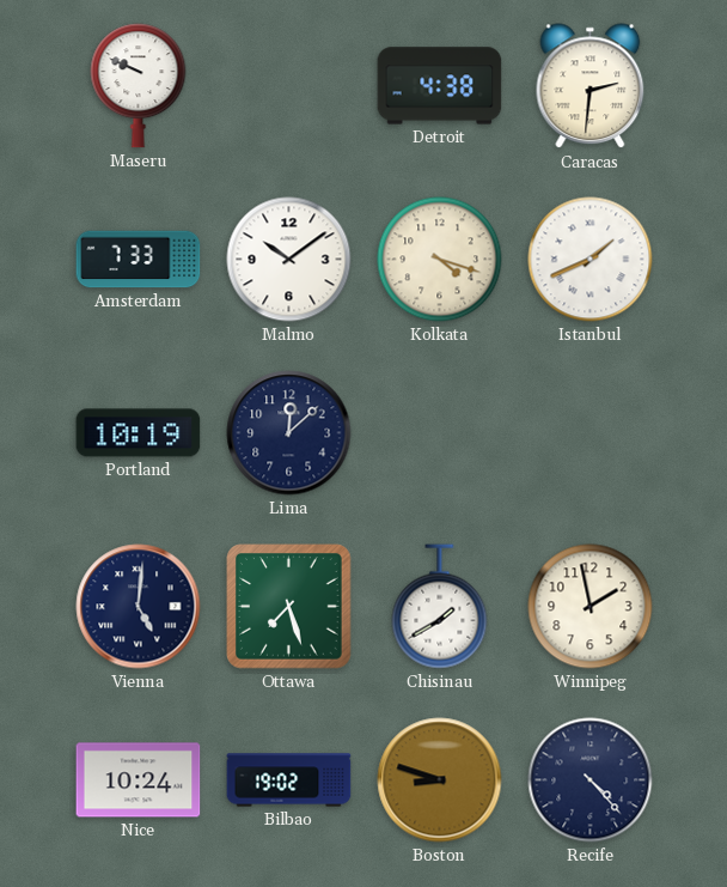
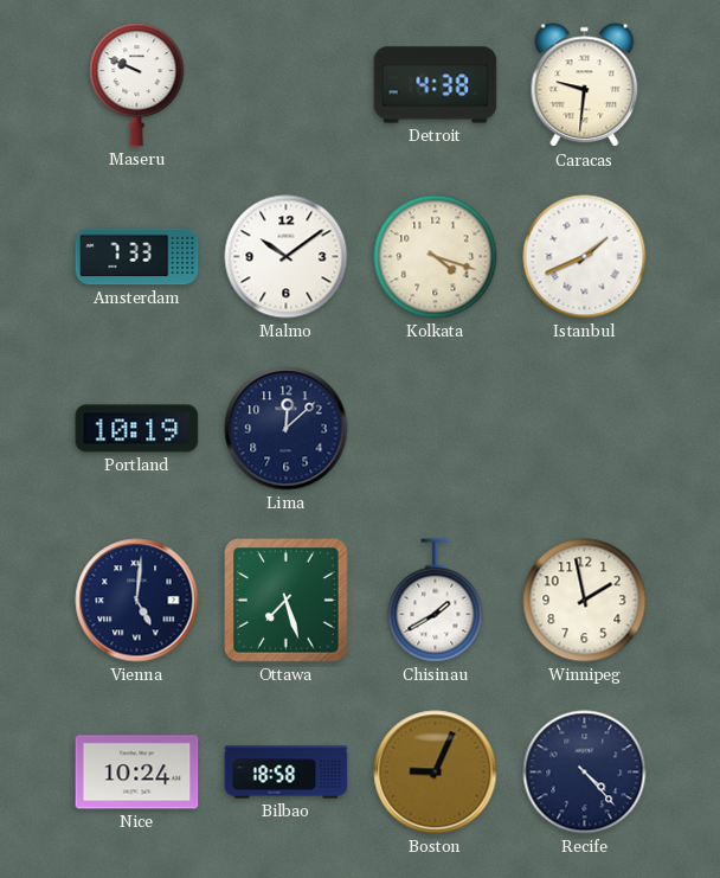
Caracas: 2:31 -> 9:31 (585, 85)
Bilbao: 19:02 -> 18:58 (287, 773)
Boston: 8:48 -> 9:04 (436, 773)
